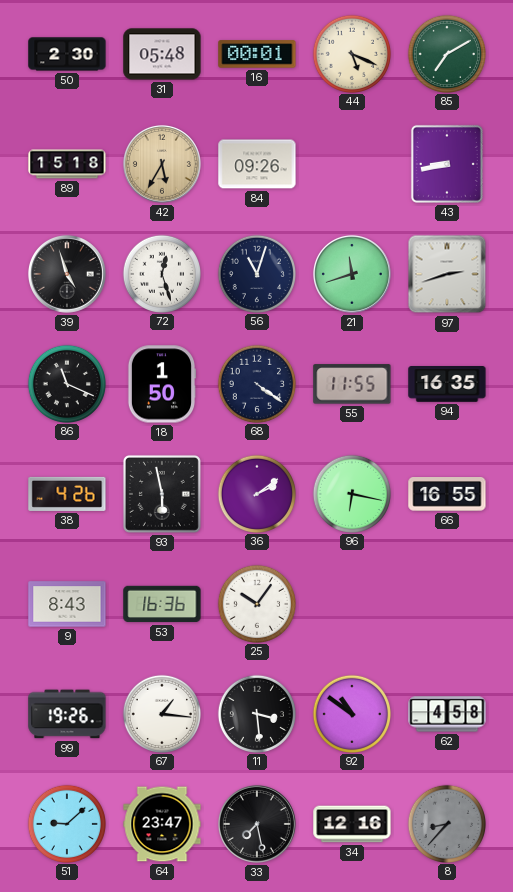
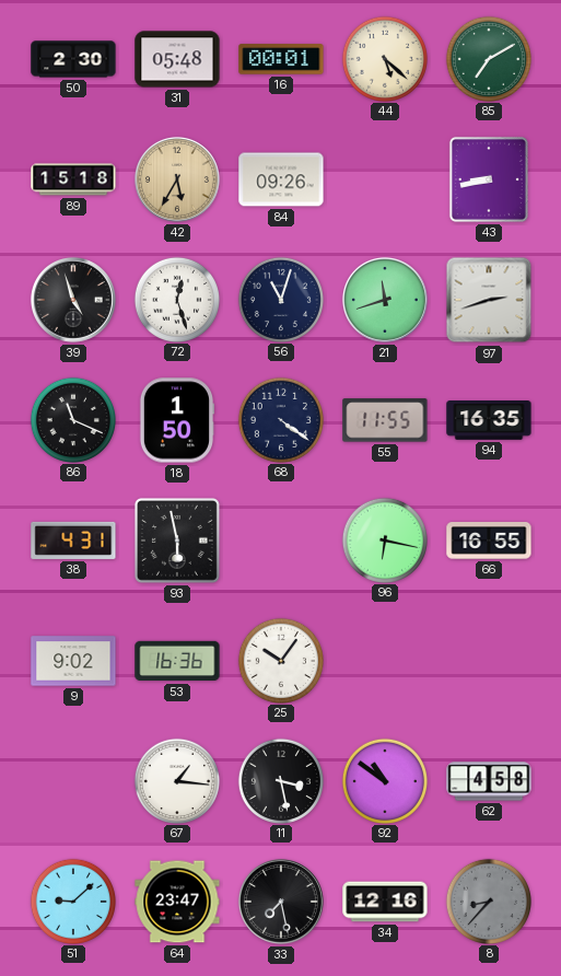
44: 5:19 -> 5:22 (384, 58)
38: 4:26 -> 4:31 (73, 541)
36: 2:09 -> none (256, 493)
9: 8:43 -> 9:02 (73, 661)
99: 19:26 -> none (67, 714)
11: 3:29 -> 3:28 (280, 780)
